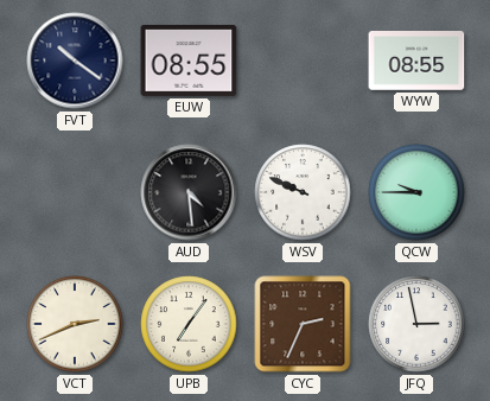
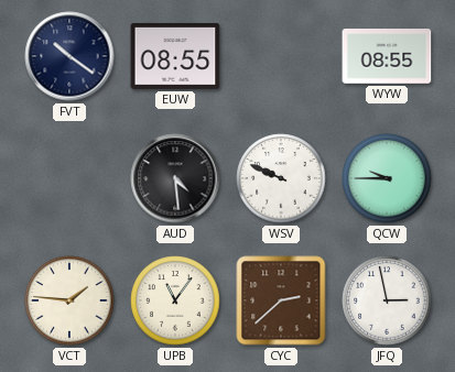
VCT: 2:41 -> 1:46 (69, 300)
UPB: 7:06 -> 11:06 (175, 300)
CYC: 2:34 -> 2:38 (281, 300)
